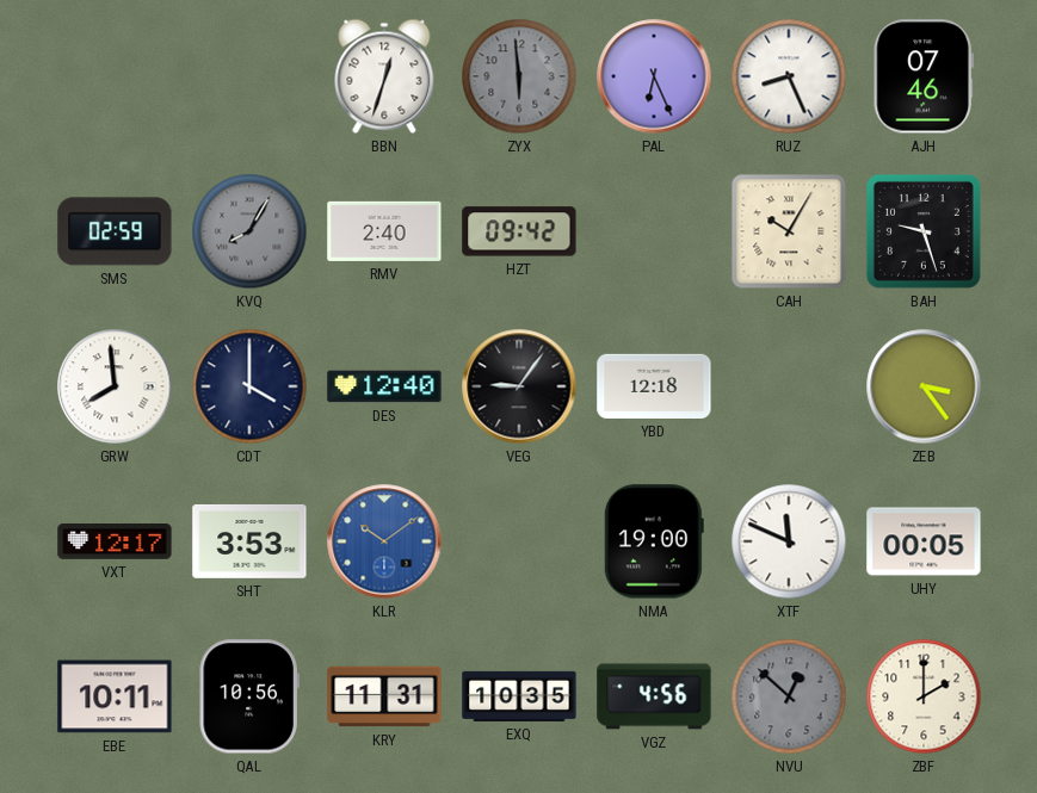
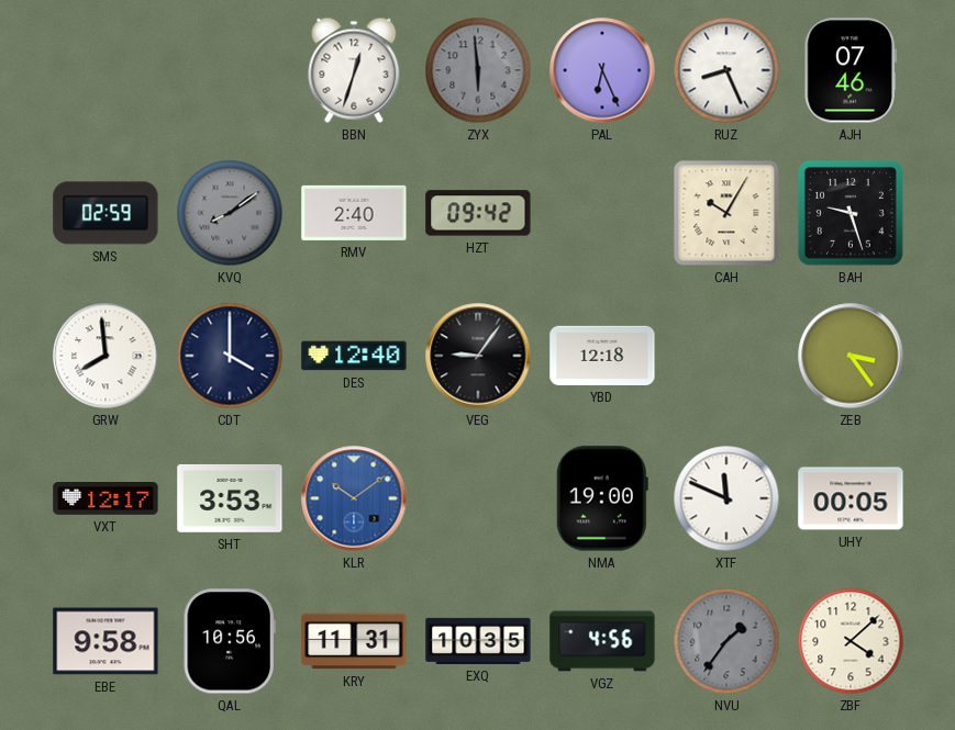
KVQ: 8:05 -> 8:09 (230, 213)
EBE: 10:11 -> 9:58 (106, 641)
NVU: 12:52 -> 1:36 (726, 641)
ZBF: 2:00 -> 4:08 (851, 641)
